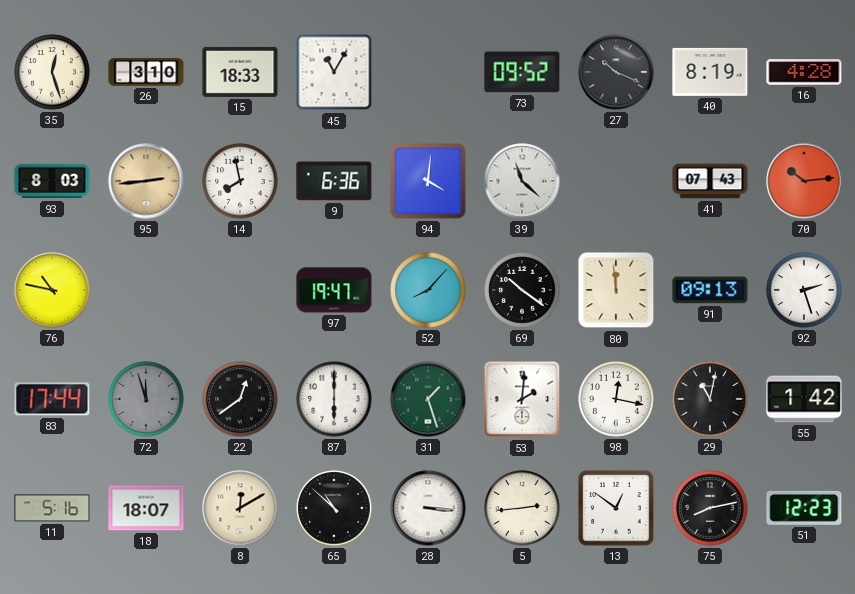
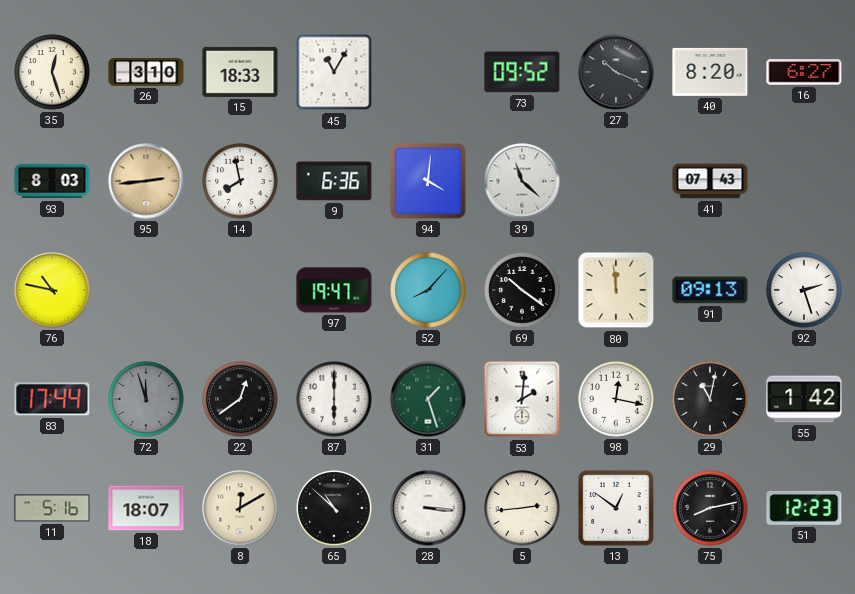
40: 8:19 -> 8:20 (710, 72)
16: 4:28 -> 6:27 (804, 72)
70: 10:14 -> none (804, 181)
